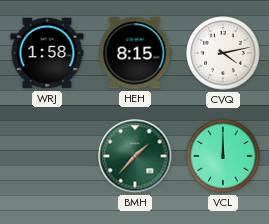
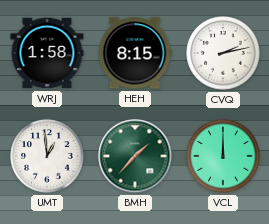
CVQ: 4:13 -> 2:13 (223, 53)
UMT: none -> 12:59 (47, 156)
